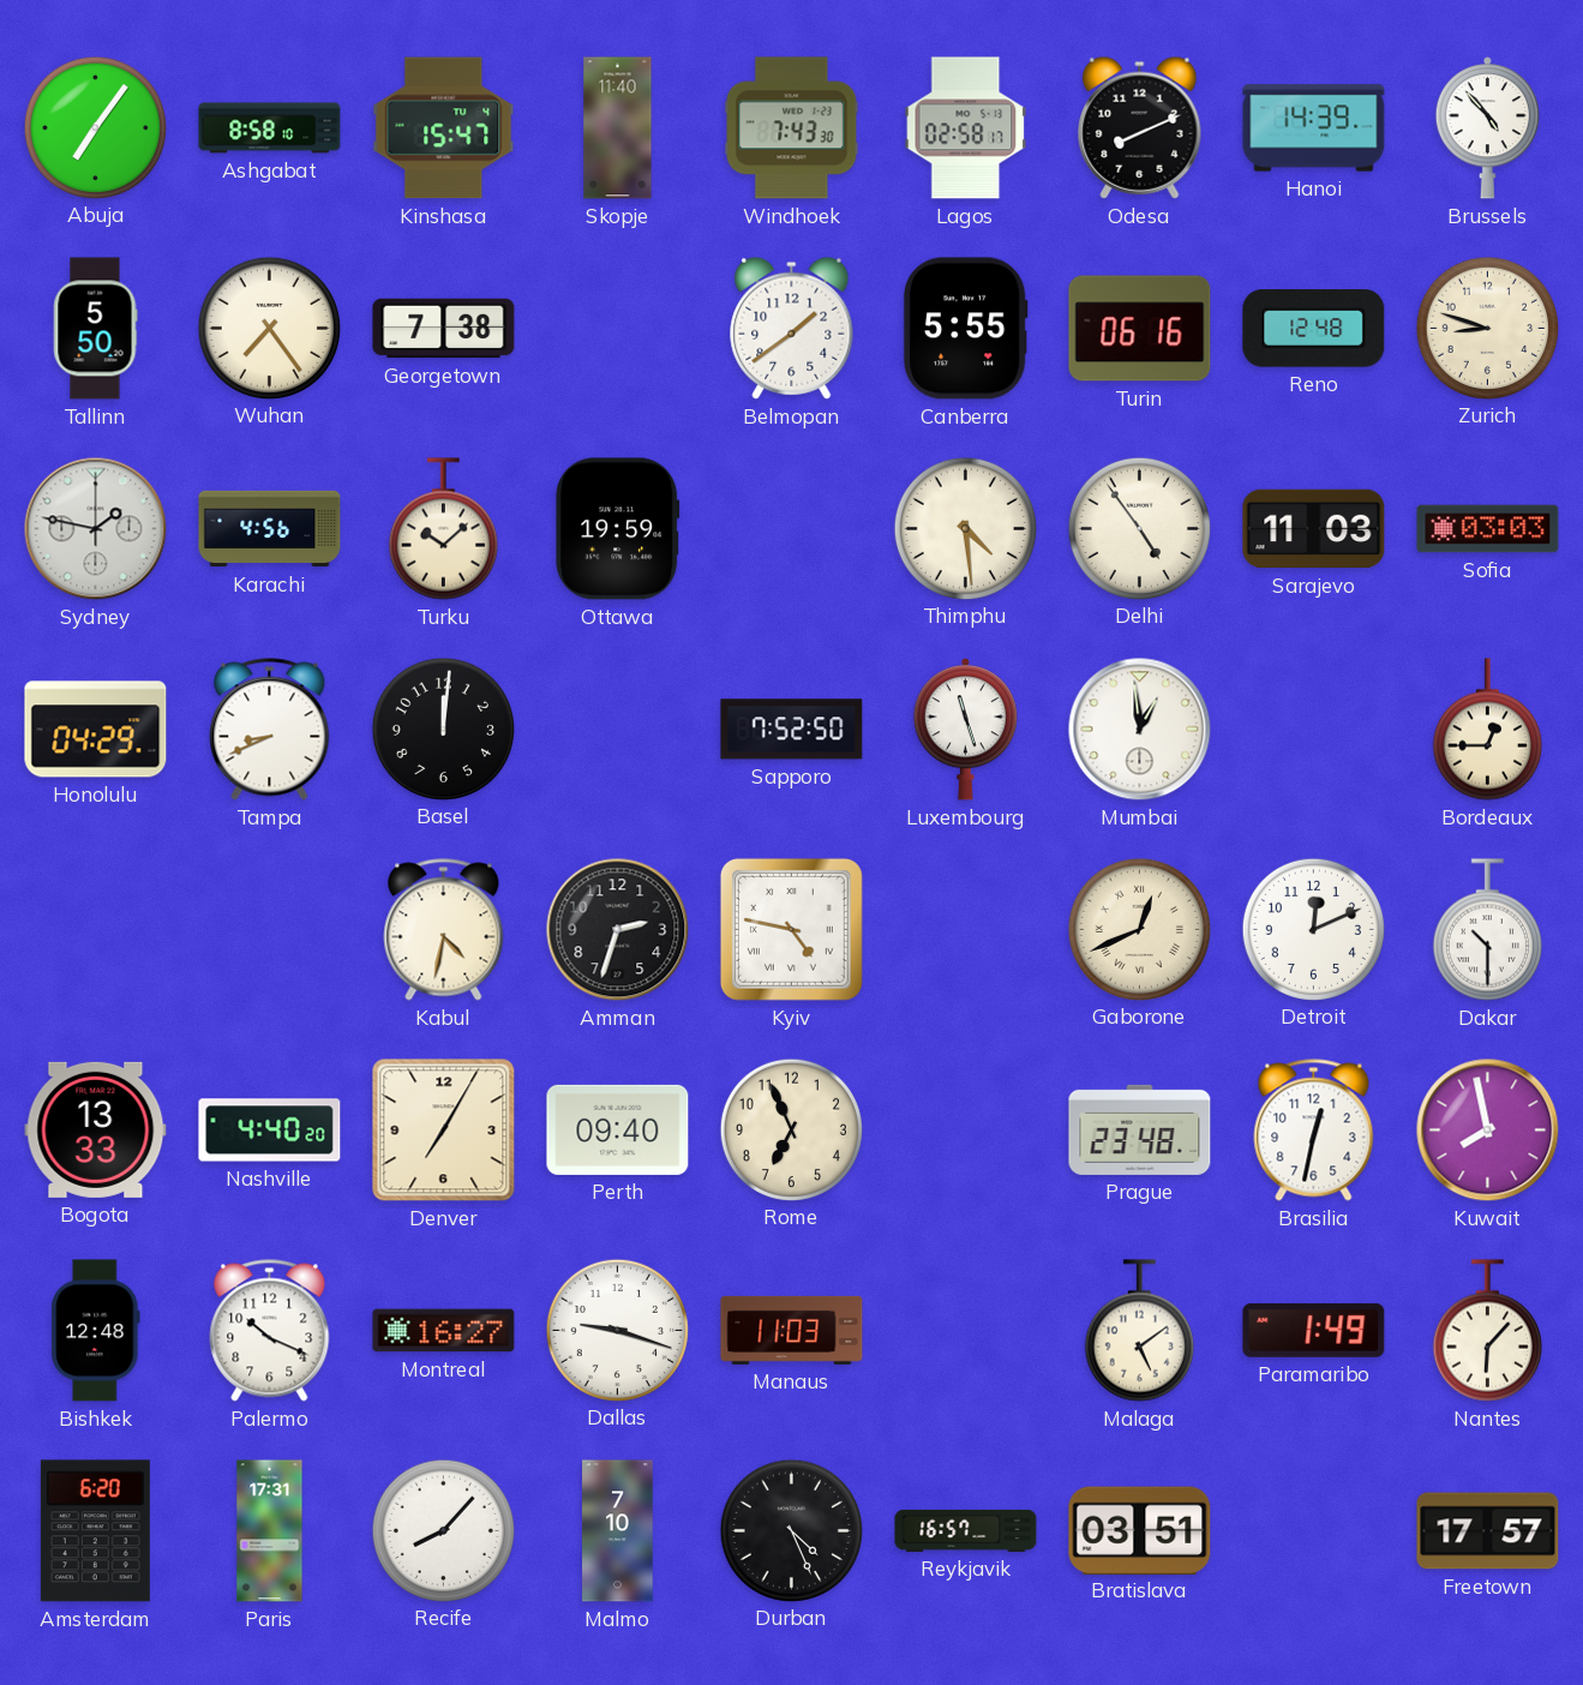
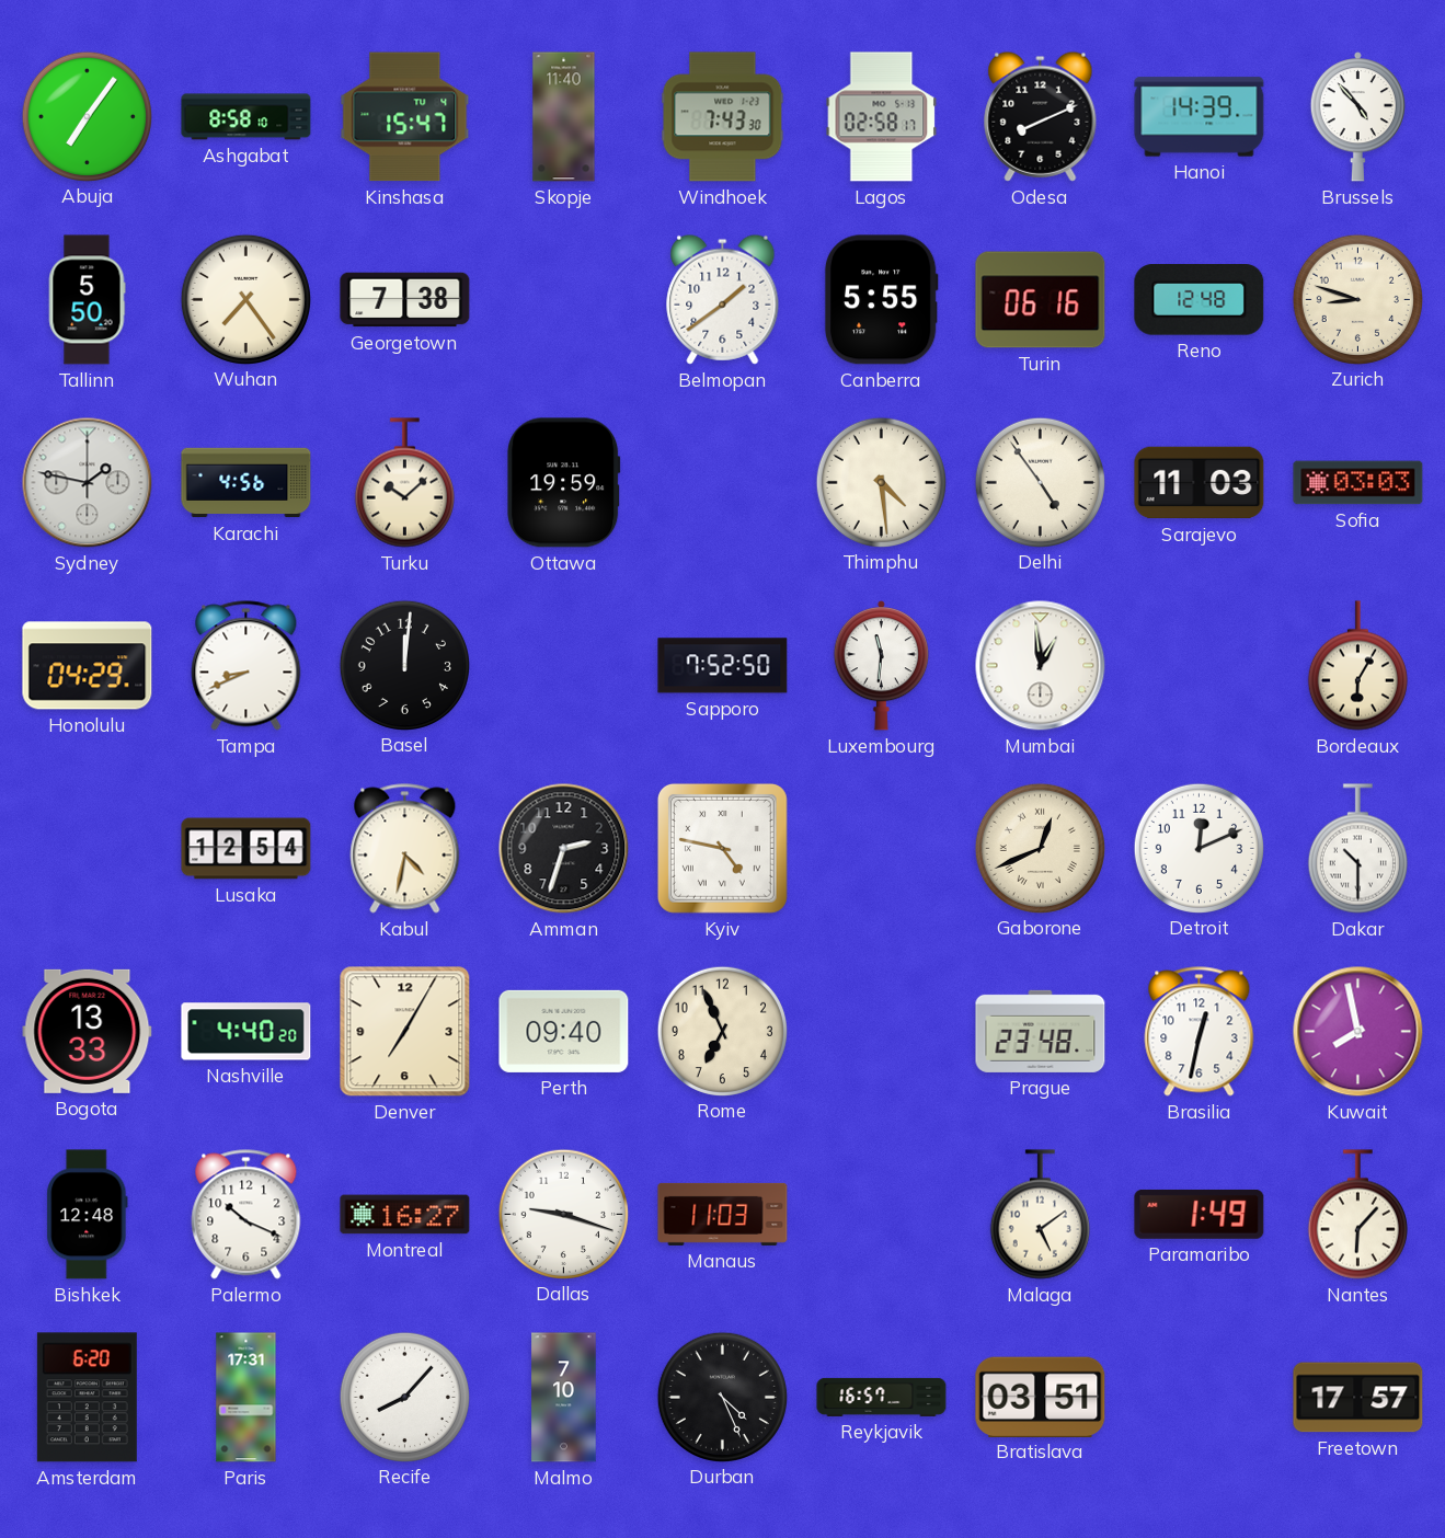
Luxembourg: 11:27 -> 11:31 (881, 666)
Bordeaux: 12:45 -> 6:05 (1357, 666)
Lusaka: none -> 12:54 (246, 849)
